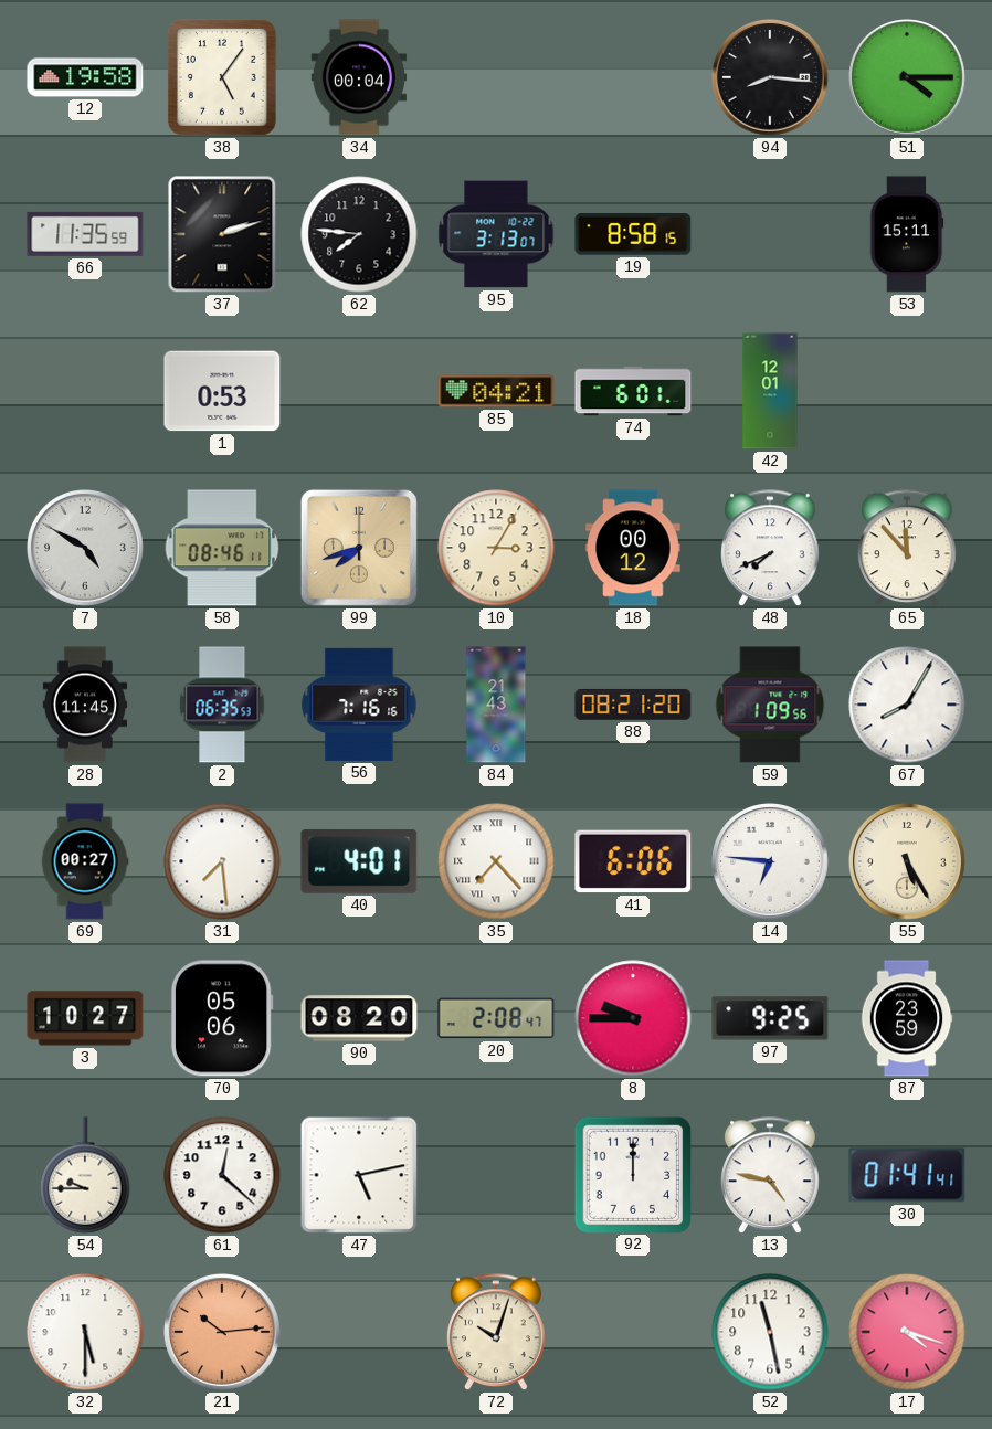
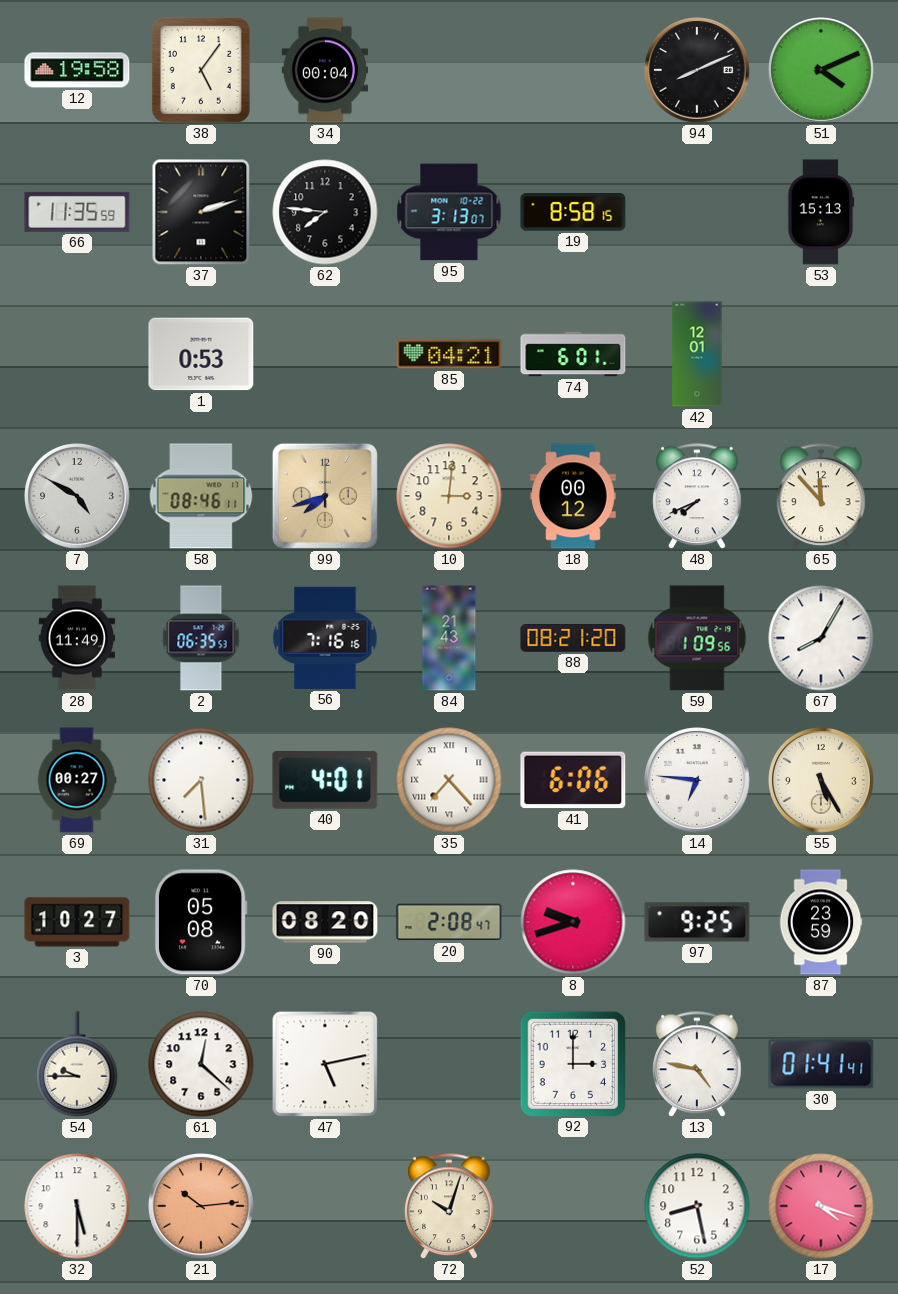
94: 8:16 -> 8:11 (698, 71)
51: 4:15 -> 4:11 (822, 71)
53: 15:11 -> 15:13 (821, 212)
10: 3:05 -> 3:01 (449, 496)
28: 11:45 -> 11:49 (77, 638)
70: 05:06 -> 05:08 (201, 922)
8: 9:45 -> 9:42 (573, 922)
92: 12:00 -> 3:00 (572, 1063)
52: 11:28 -> 8:28 (697, 1206)
